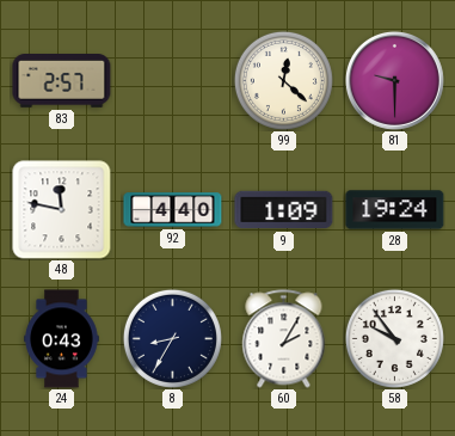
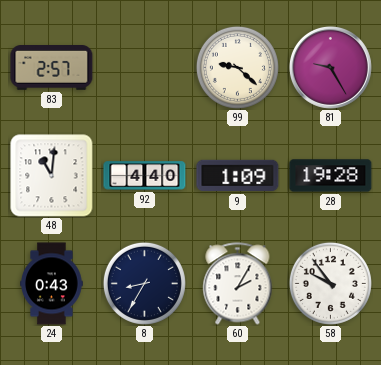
99: 12:22 -> 9:22 (237, 67)
81: 9:30 -> 9:25 (330, 67)
48: 11:47 -> 11:01 (52, 176)
28: 19:24 -> 19:28 (331, 176)
